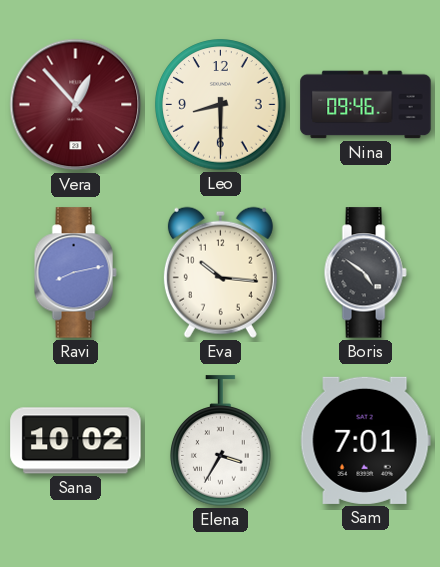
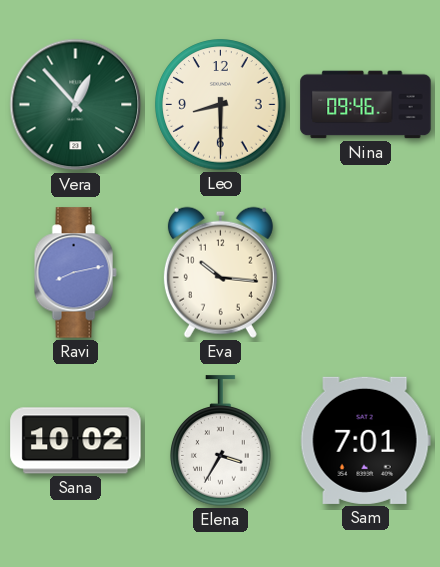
Vera dial: burgundy -> green (76, 105)
Boris: 4:51 -> none (365, 273)
